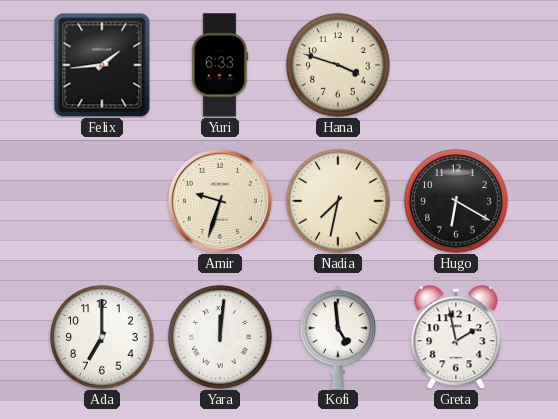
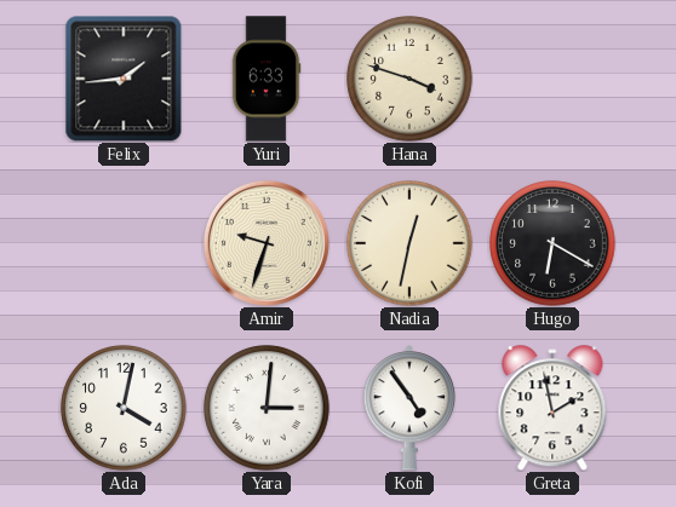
Nadia: 7:32 -> 12:32 (409, 243)
Ada: 7:00 -> 4:02 (124, 408)
Yara: 12:01 -> 3:01 (267, 408)
Kofi: 4:59 -> 4:54 (409, 408)
